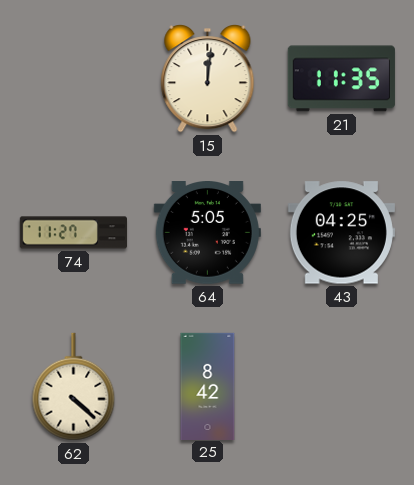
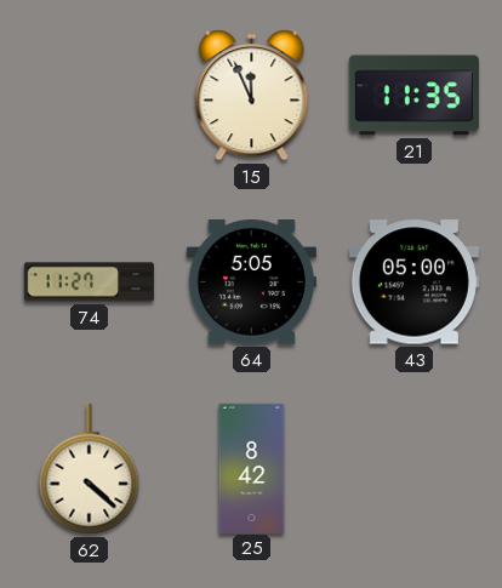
15: 12:01 -> 11:56 (252, 96)
43: 04:25 -> 05:00 (413, 282)
